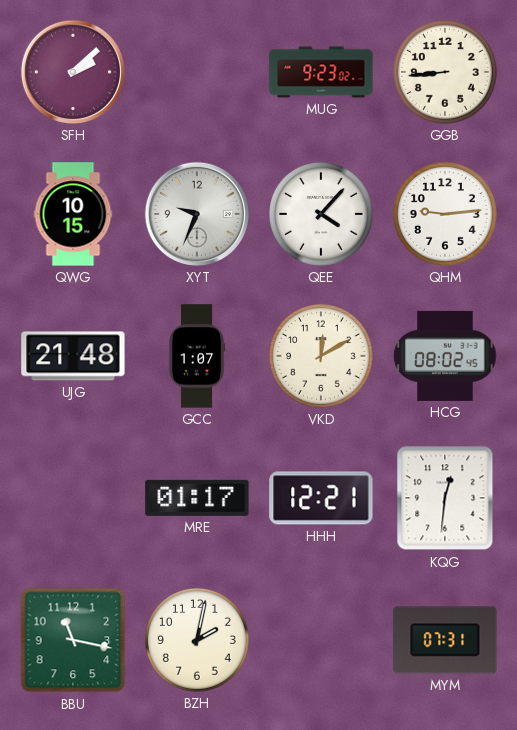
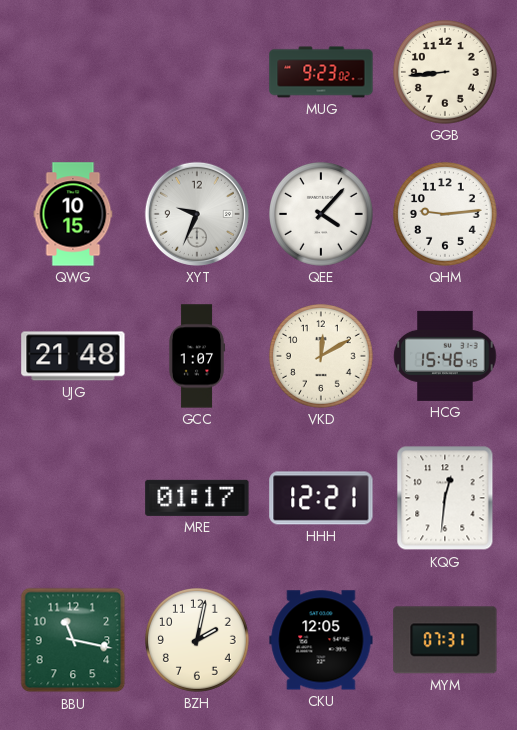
SFH: 2:08 -> none (73, 72)
HCG: 08:02 -> 15:46 (445, 356)
CKU: none -> 12:05 (321, 640)
